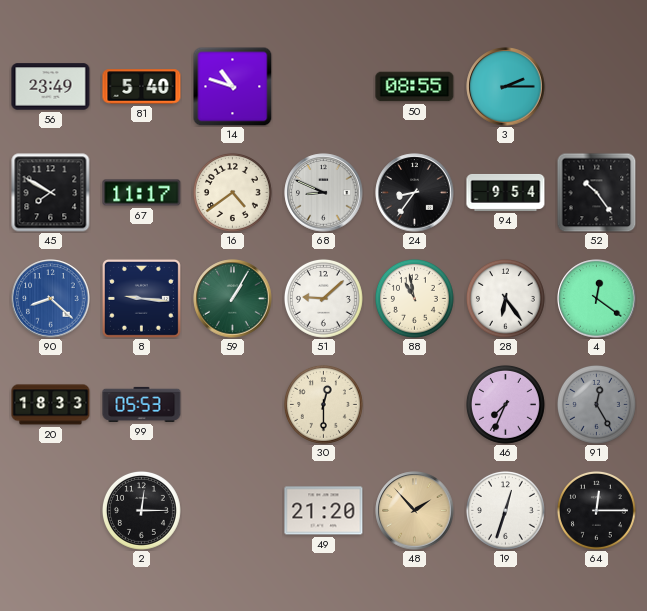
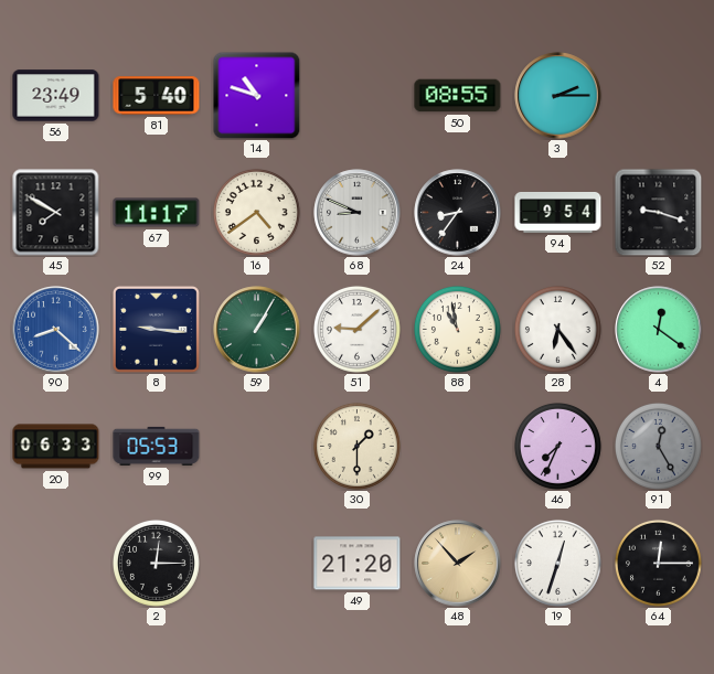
52: 10:24 -> 9:18 (658, 212)
20: 18:33 -> 06:33 (56, 447)
30: 12:30 -> 1:30 (356, 446)
